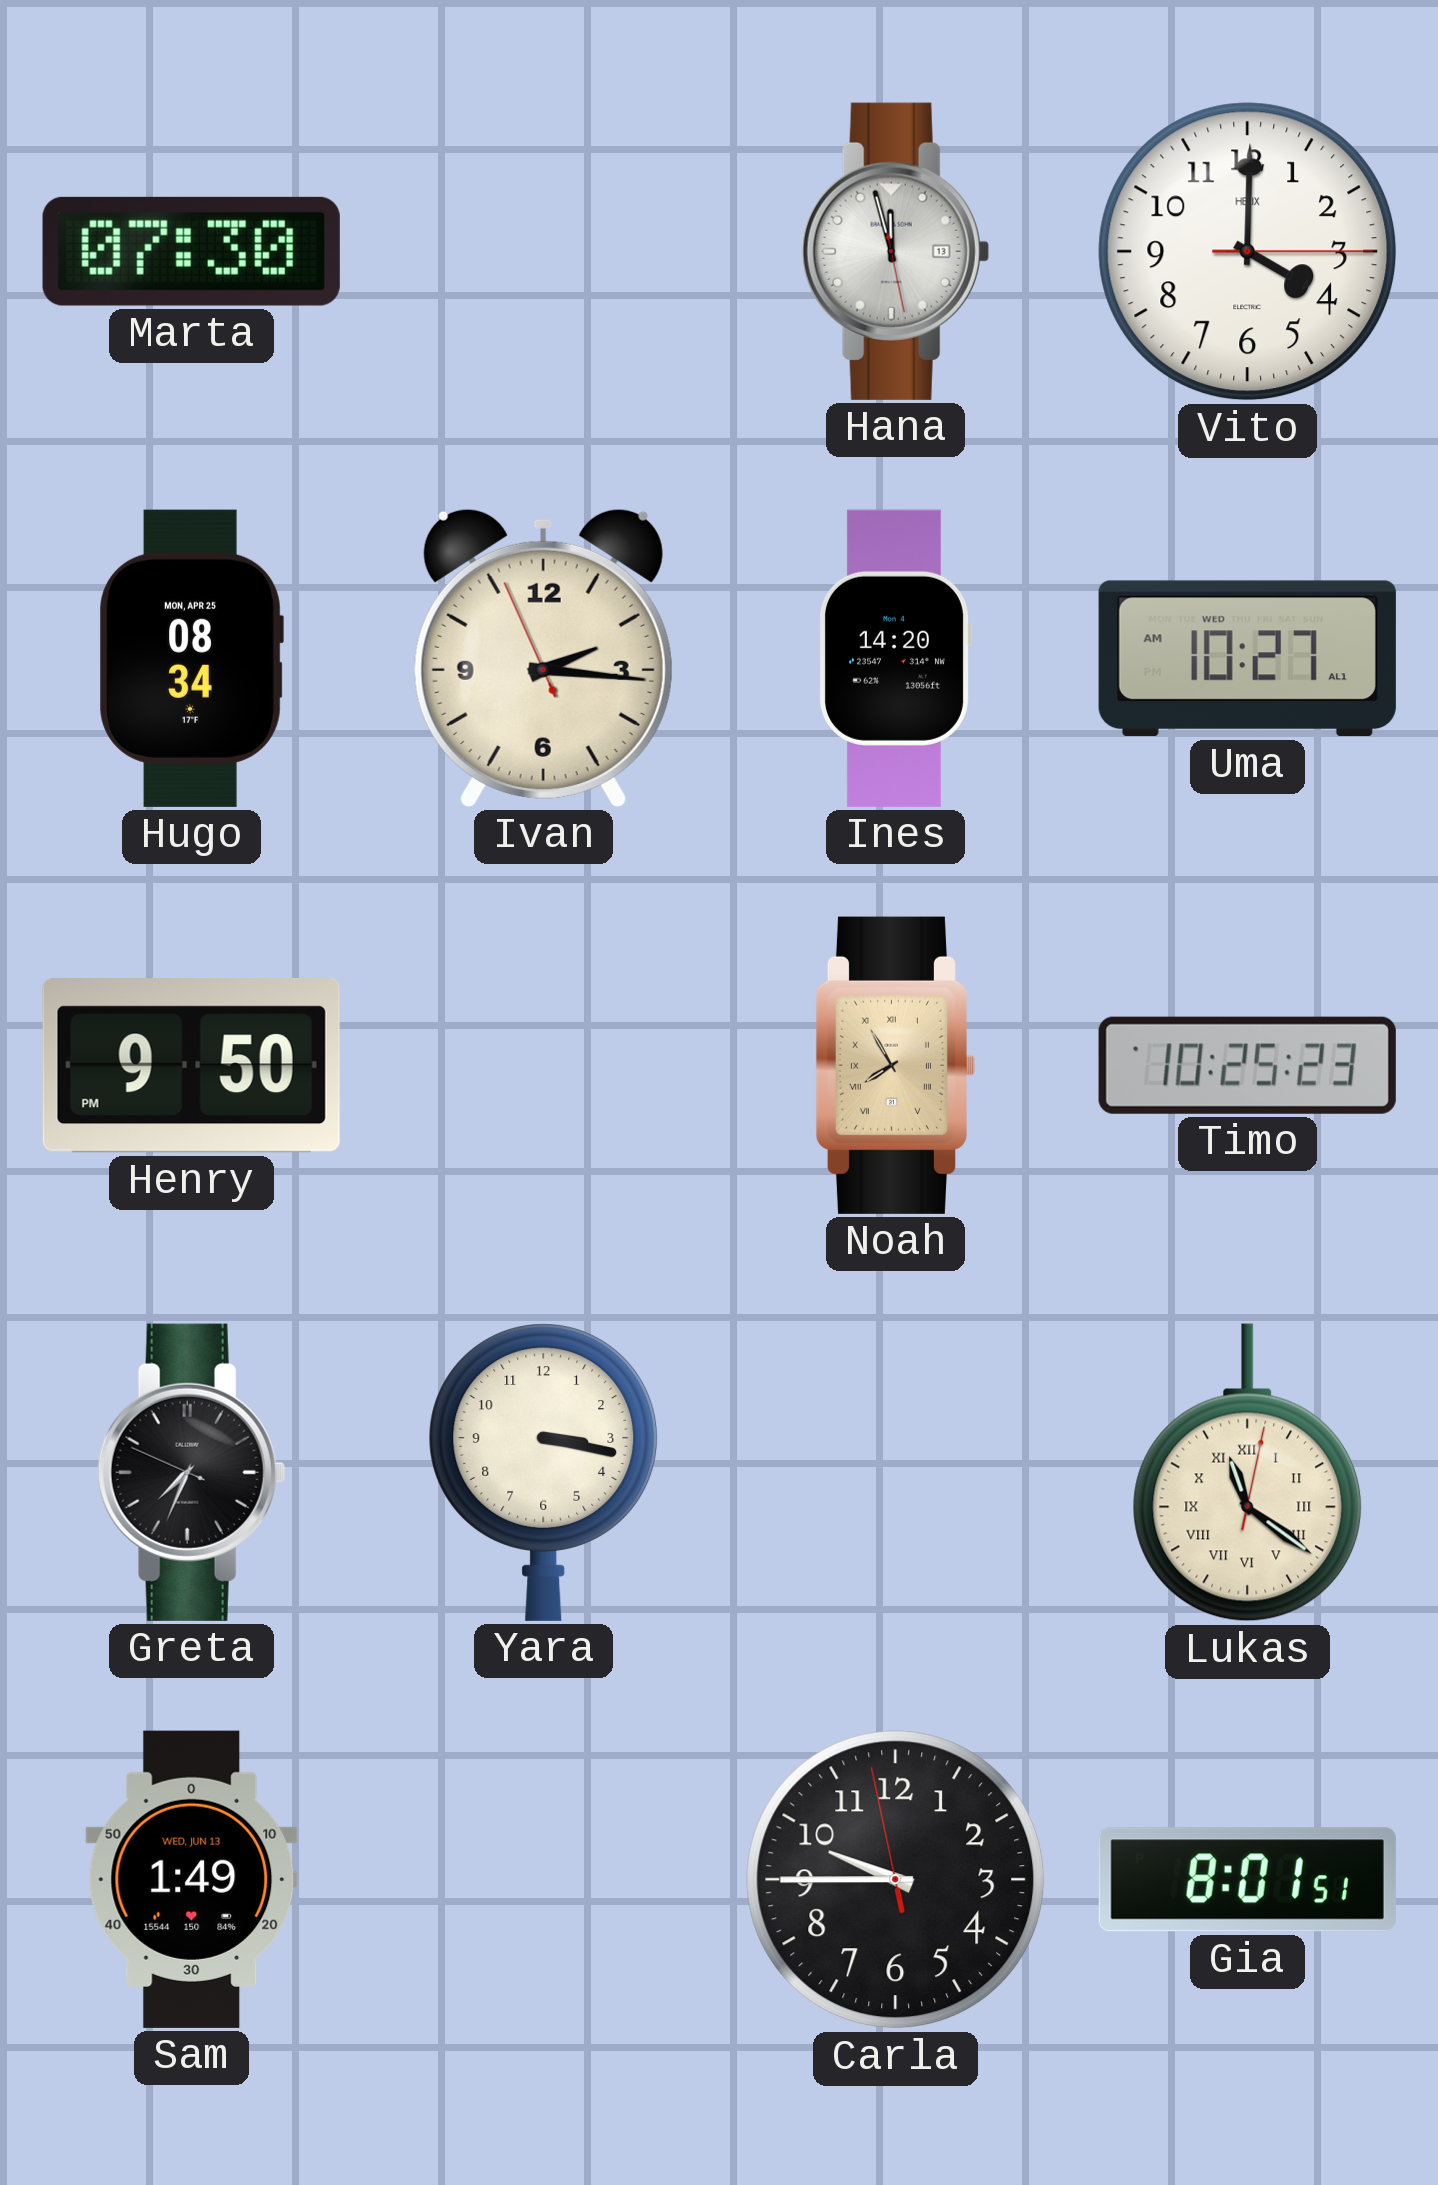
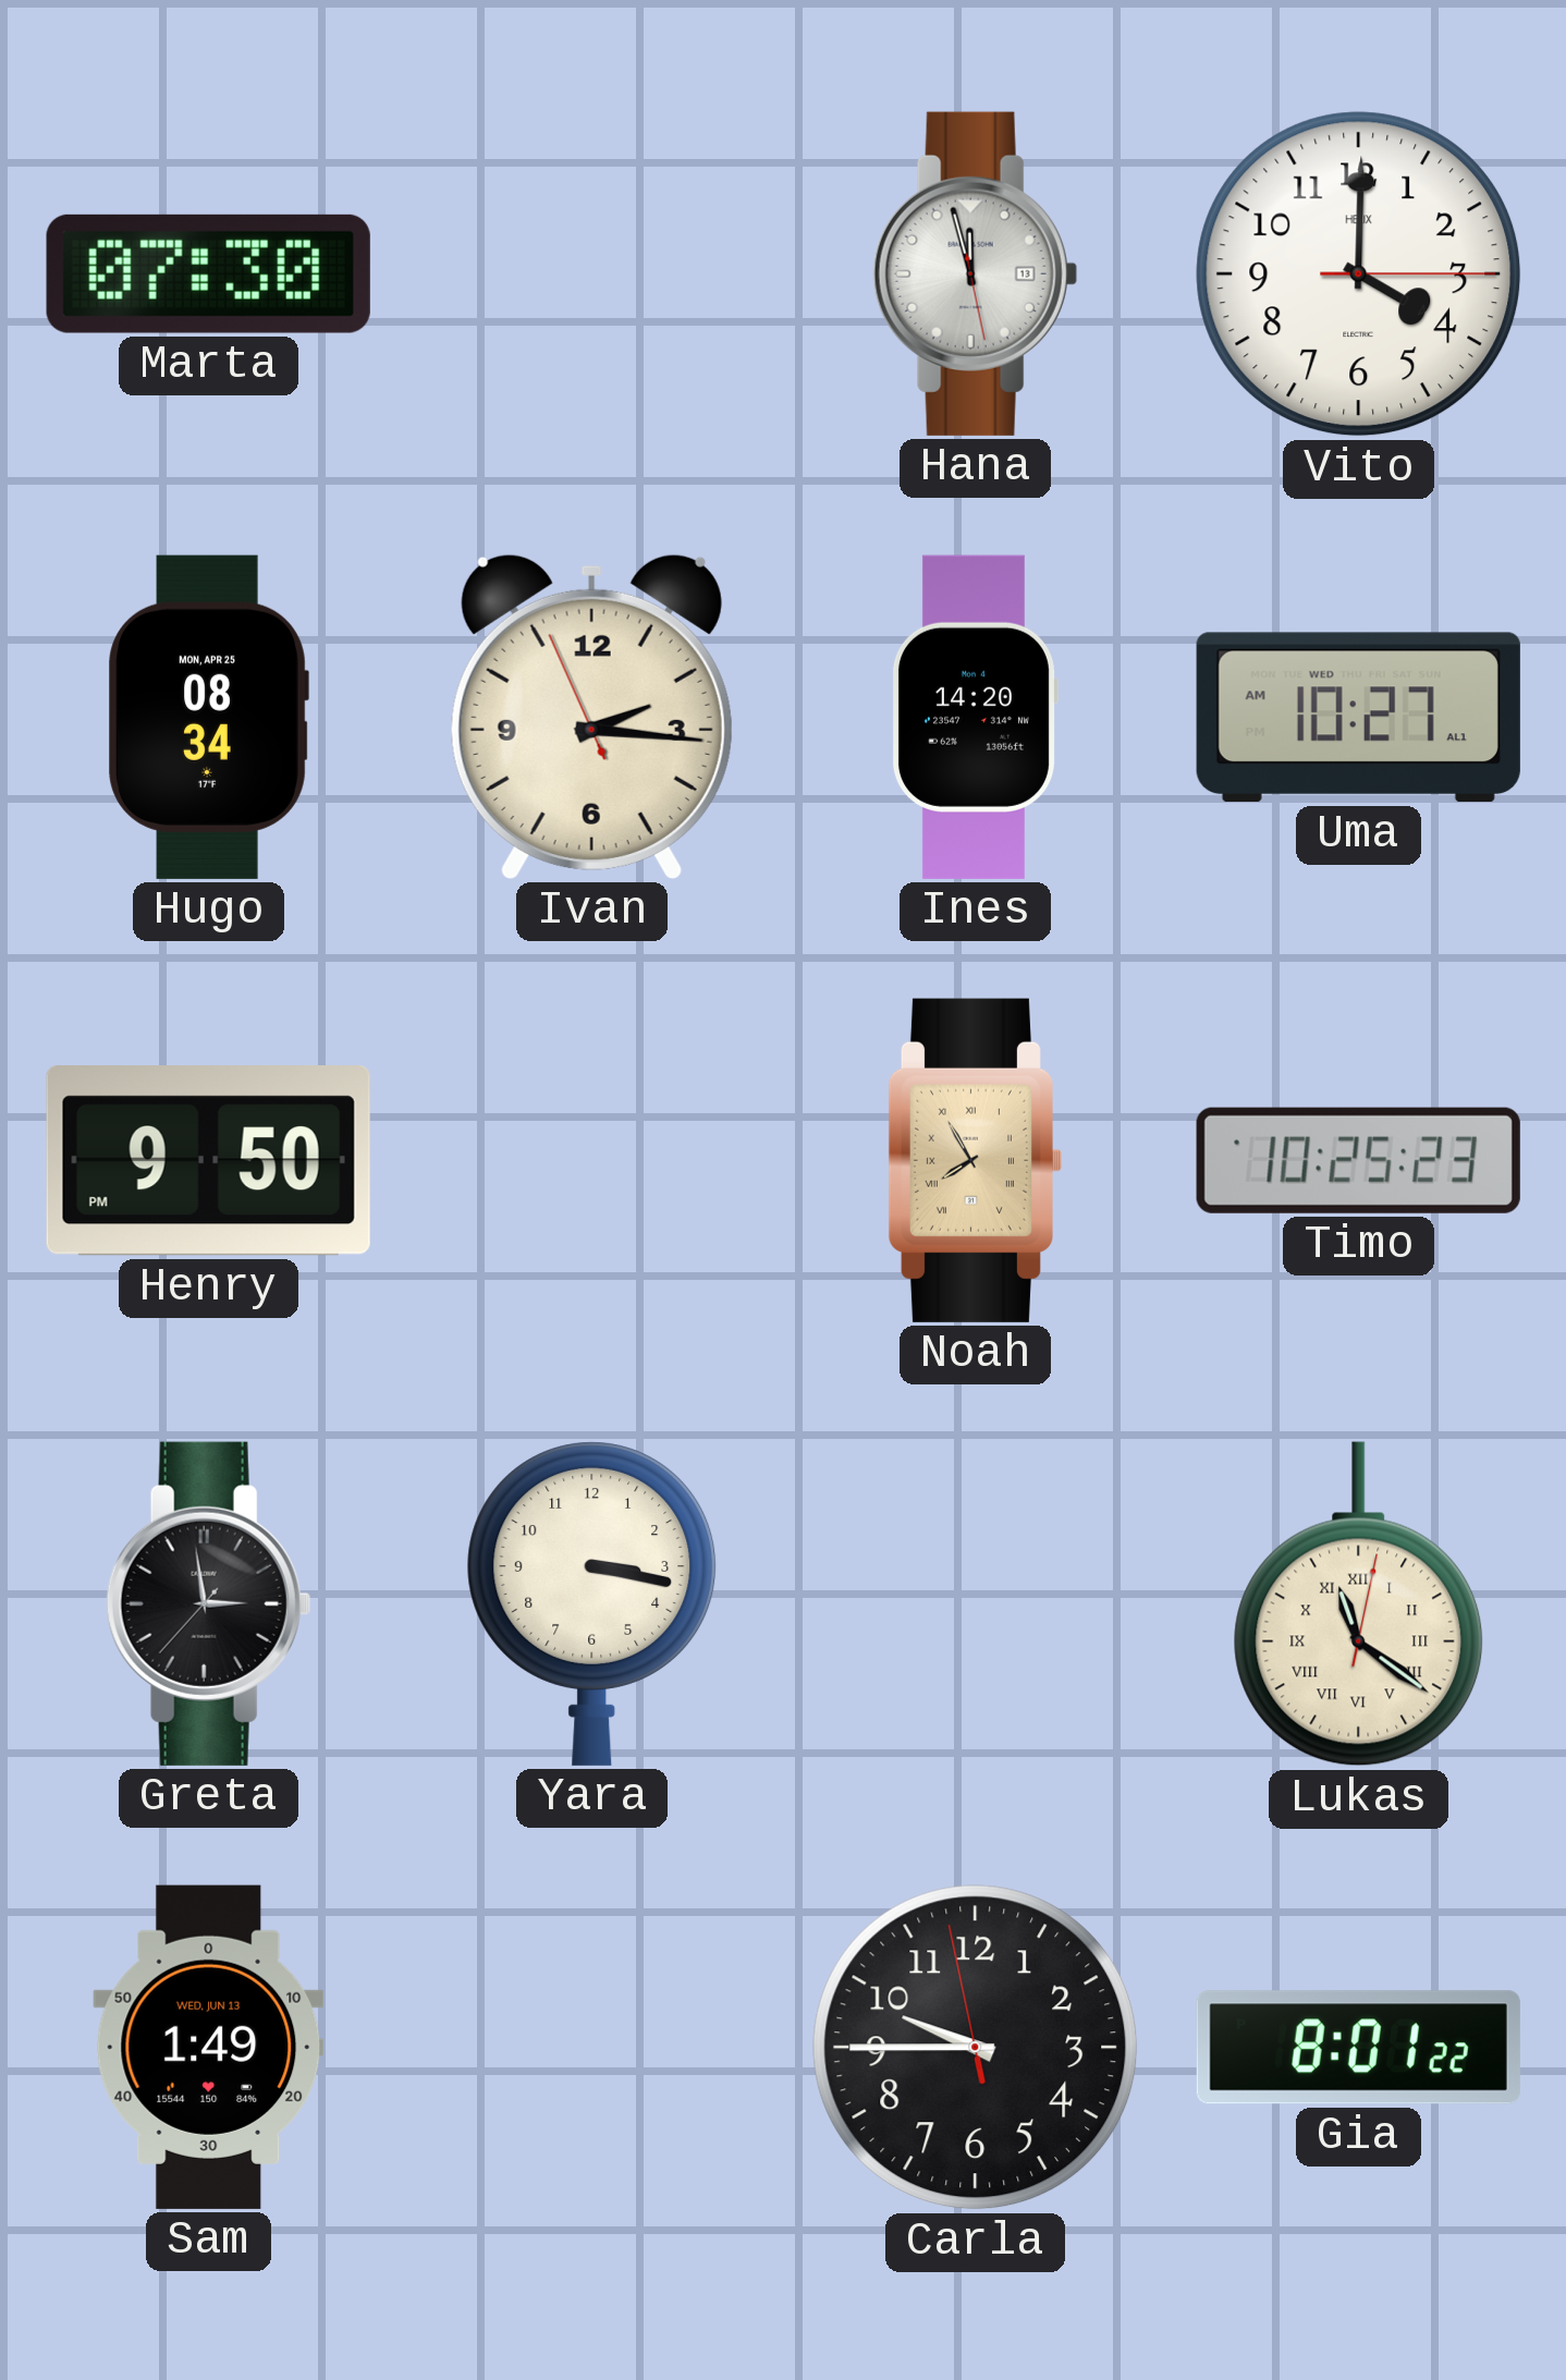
Greta: 7:33 -> 2:58 (208, 1603)
Gia: 8:01:51 -> 8:01:22 (1358, 2048)
